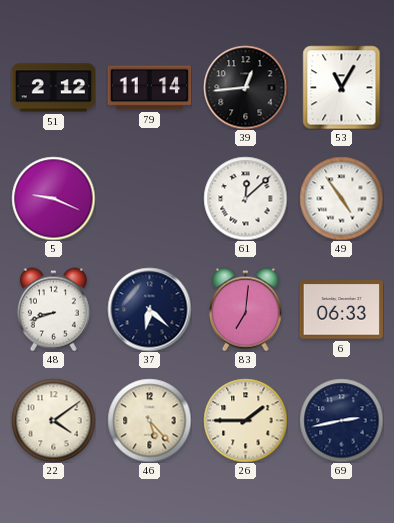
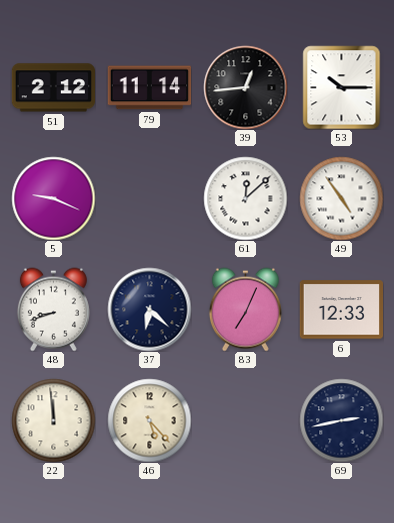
53: 11:05 -> 10:15 (342, 87)
83: 7:01 -> 7:04 (245, 309)
6: 06:33 -> 12:33 (341, 310)
22: 4:09 -> 11:59 (53, 420)
26: 1:45 -> none (245, 420)
